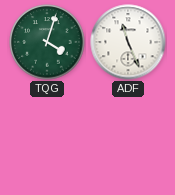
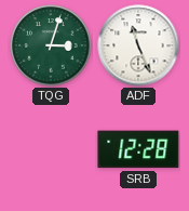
TQG: 4:03 -> 3:03 (51, 45)
SRB: none -> 12:28 (138, 149)
